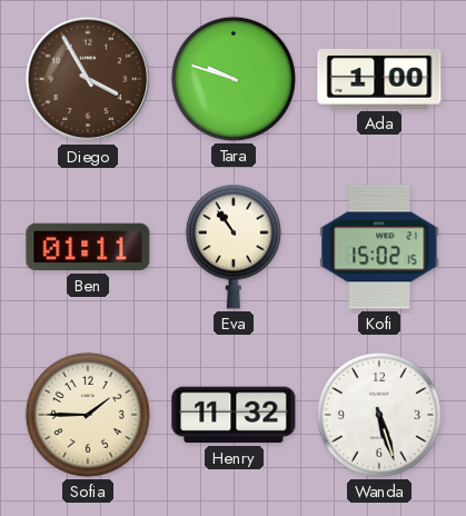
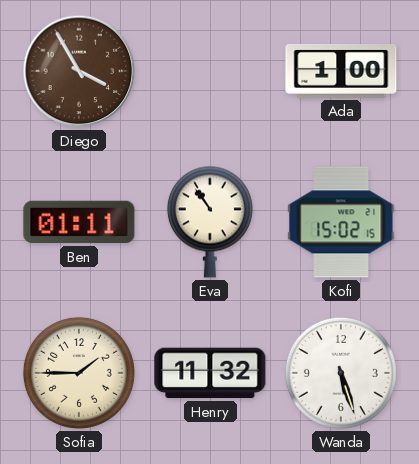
Tara: 9:48 -> none (234, 79)
